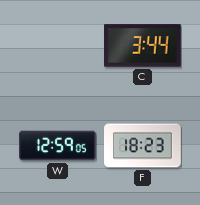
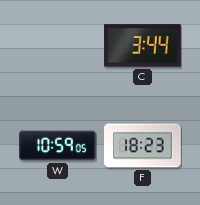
W: 12:59 -> 10:59 (58, 146)
